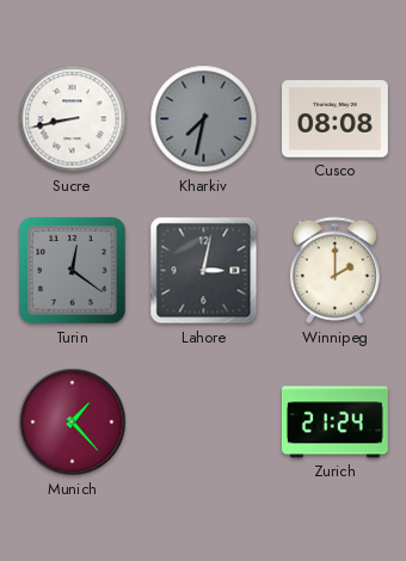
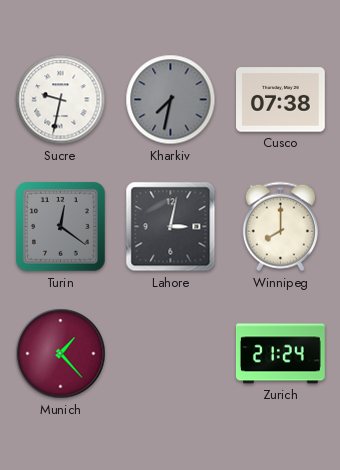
Sucre: 8:43 -> 9:32 (61, 100)
Cusco: 08:08 -> 07:38 (281, 100)
Winnipeg: 2:00 -> 8:00 (280, 227)
